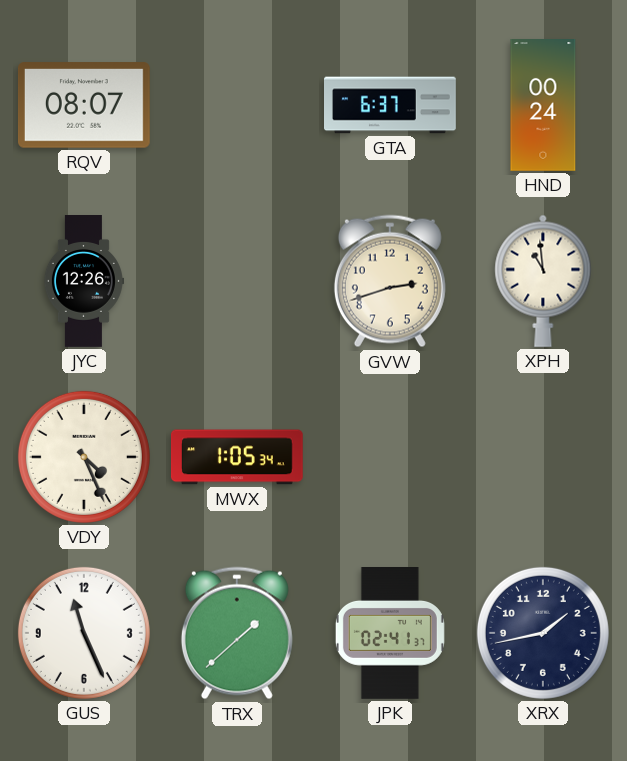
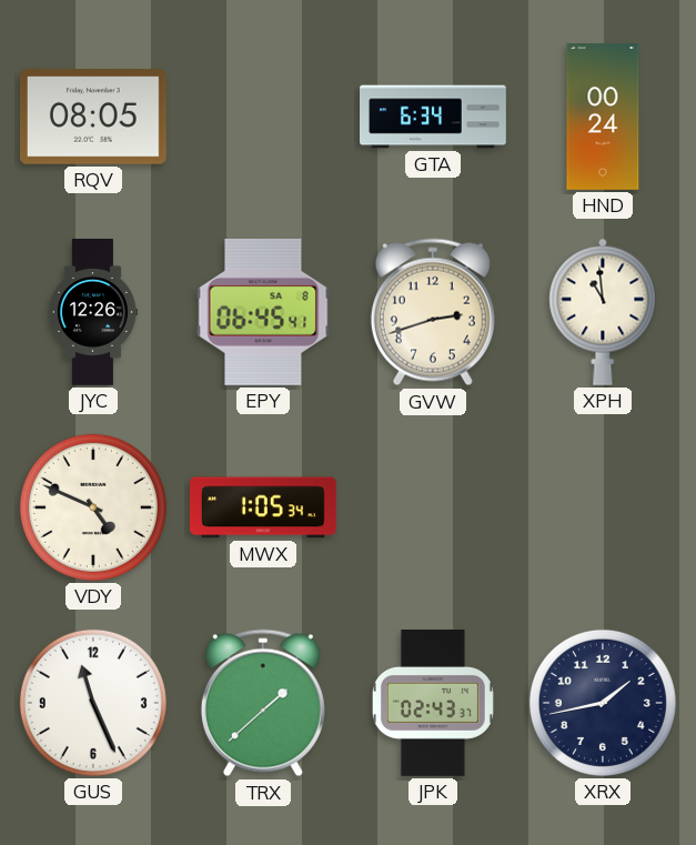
RQV: 08:07 -> 08:05 (93, 117)
GTA: 6:37 -> 6:34 (434, 117)
EPY: none -> 06:45 (263, 312)
VDY: 4:26 -> 4:49 (93, 507)
JPK: 02:41 -> 02:43 (433, 704)
